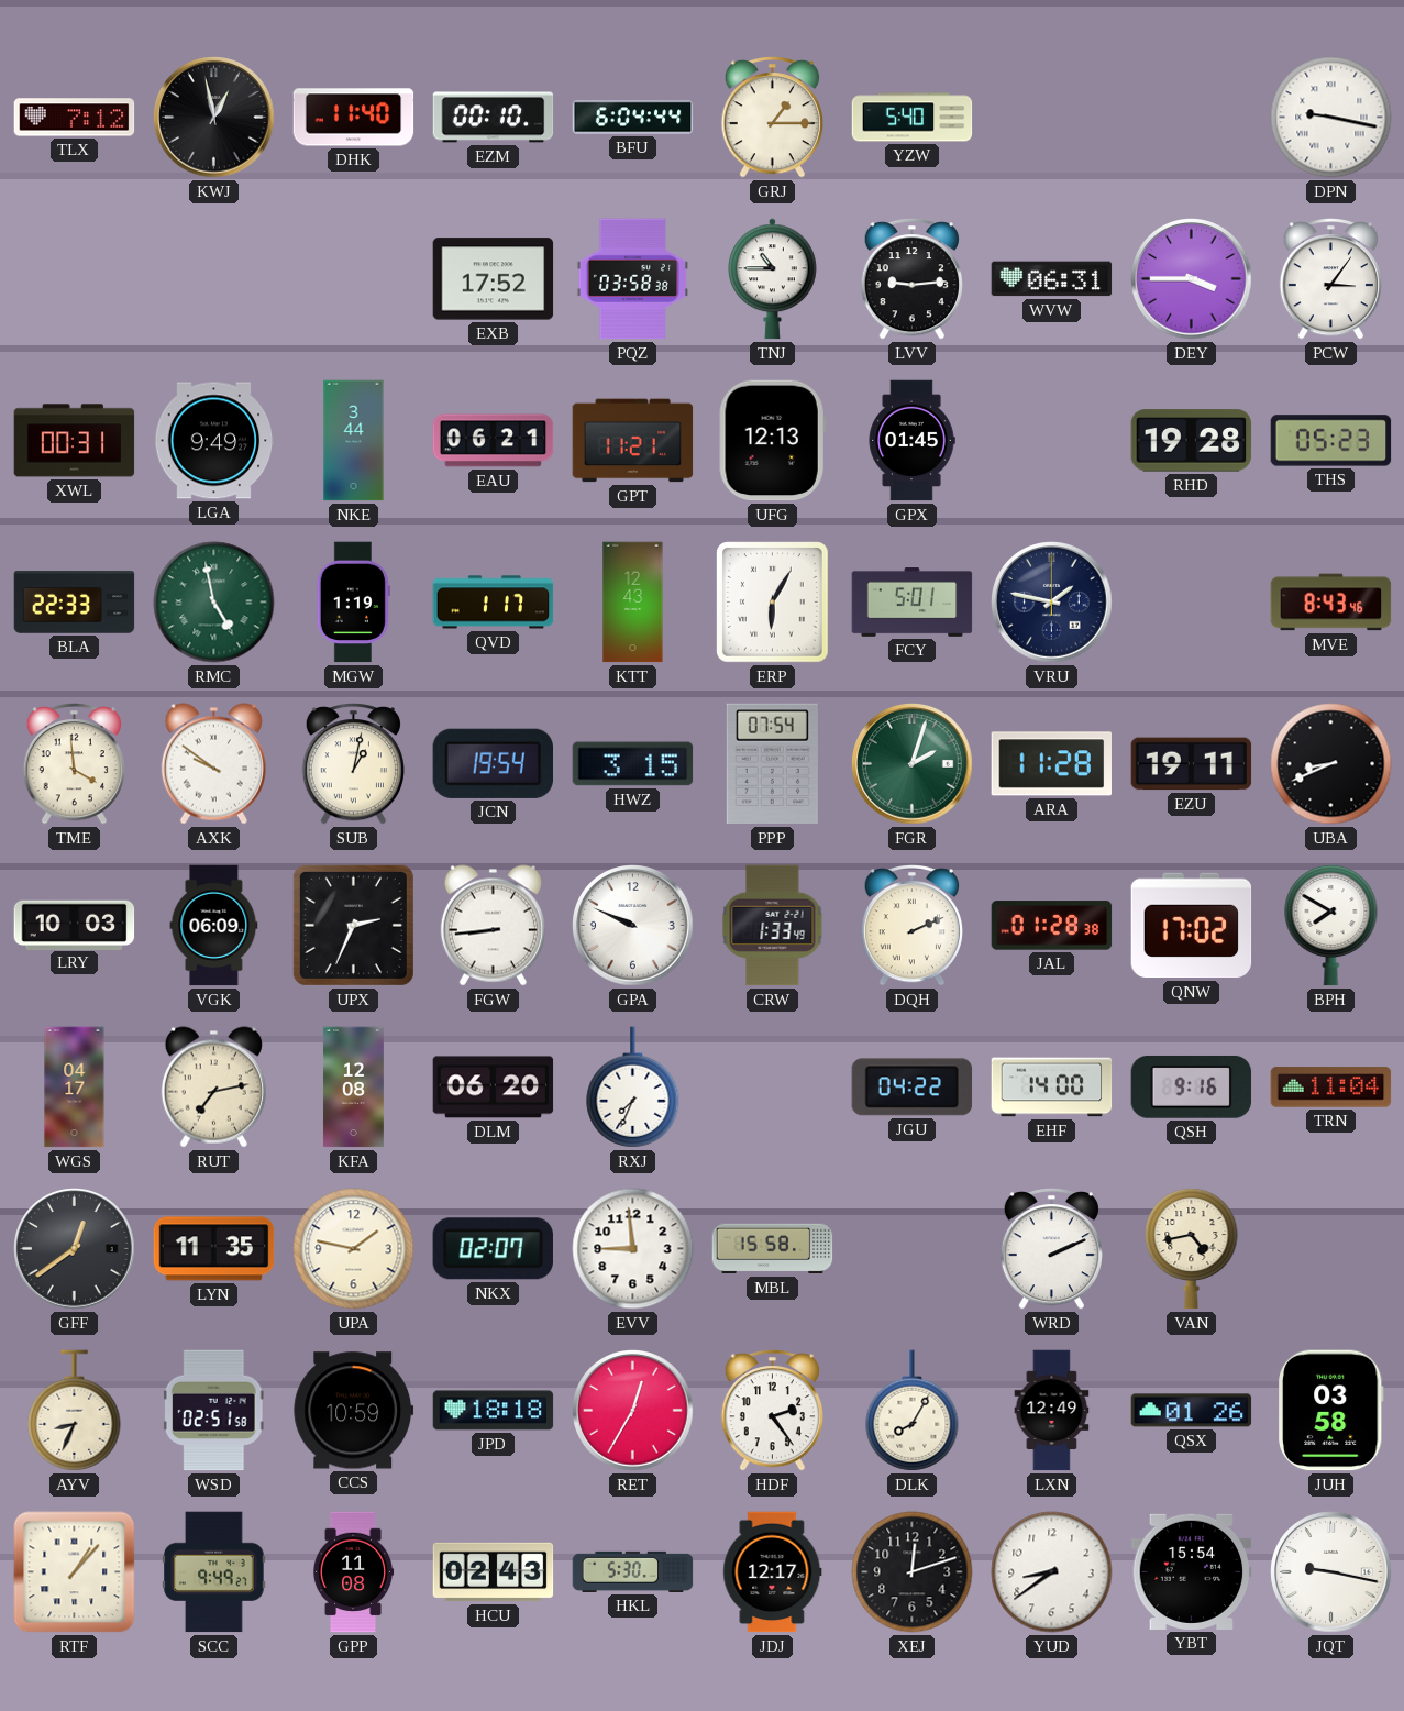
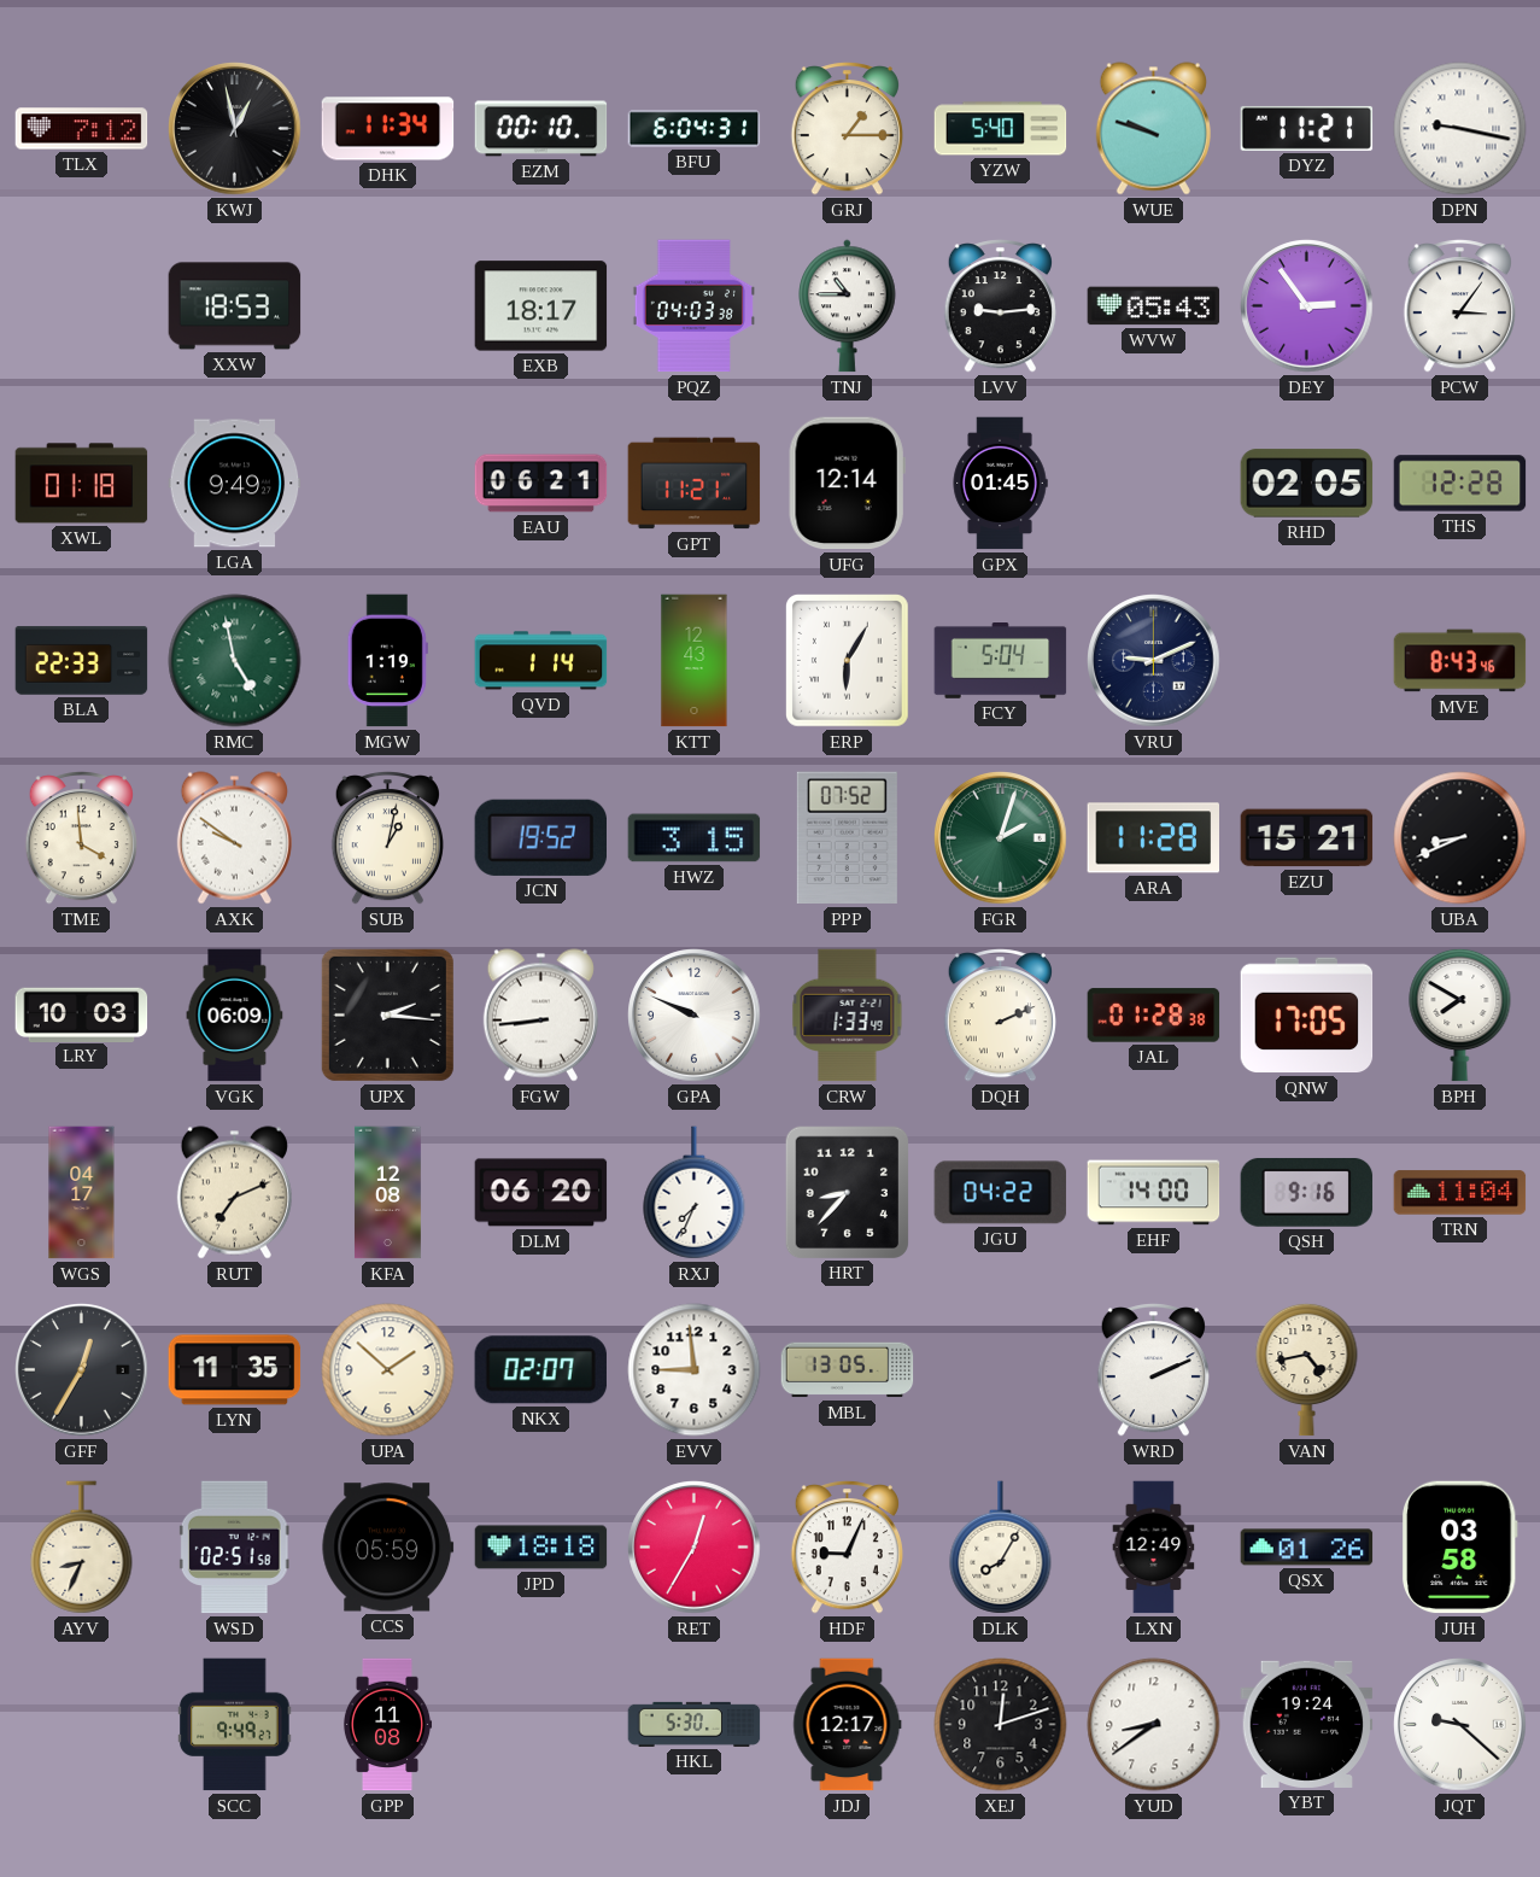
DHK: 11:40 -> 11:34 (388, 129)
BFU: 6:04:44 -> 6:04:31 (695, 129)
WUE: none -> 9:48 (1153, 129)
DYZ: none -> 11:21 (1307, 128)
XXW: none -> 18:53 (235, 306)
EXB: 17:52 -> 18:17 (541, 306)
PQZ: 03:58 -> 04:03 (693, 306)
WVW: 06:31 -> 05:43 (1154, 306)
DEY: 3:45 -> 2:54 (1307, 306)
XWL: 00:31 -> 01:18 (82, 484)
NKE: 3:44 -> none (354, 441)
UFG: 12:13 -> 12:14 (847, 484)
RHD: 19:28 -> 02:05 (1307, 484)
THS: 05:23 -> 12:28 (1460, 484)
QVD: 1:17 -> 1:14 (541, 661)
FCY: 5:01 -> 5:04 (1001, 661)
VRU: 1:47 -> 9:11 (1154, 661)
JCN: 19:54 -> 19:52 (540, 837)
PPP: 07:54 -> 07:52 (847, 838)
EZU: 19:11 -> 15:21 (1307, 838)
UPX: 2:34 -> 2:16 (387, 1014)
QNW: 17:02 -> 17:05 (1307, 1016)
RUT: 7:13 -> 7:11 (234, 1193)
HRT: none -> 8:37 (847, 1192)
GFF: 12:39 -> 12:35 (82, 1370)
UPA: 1:47 -> 1:52 (388, 1370)
MBL: 15:58 -> 13:05 (848, 1370)
CCS: 10:59 -> 05:59 (388, 1548)
HDF: 2:24 -> 9:04 (847, 1548)
RTF: 1:07 -> none (75, 1572)
HCU: 02:43 -> none (494, 1572)
YBT: 15:54 -> 19:24 (1307, 1724)
JQT: 9:17 -> 9:22 (1460, 1725)
